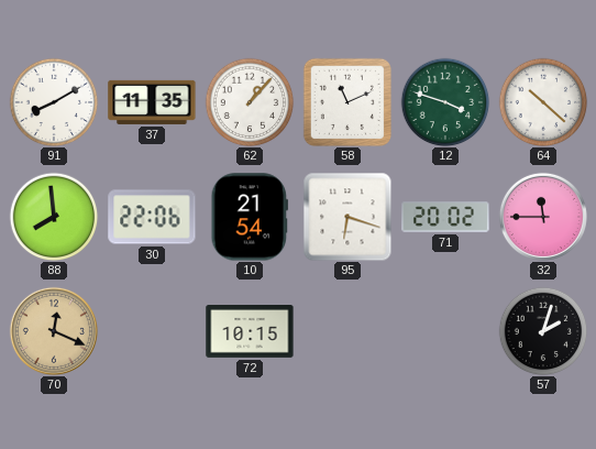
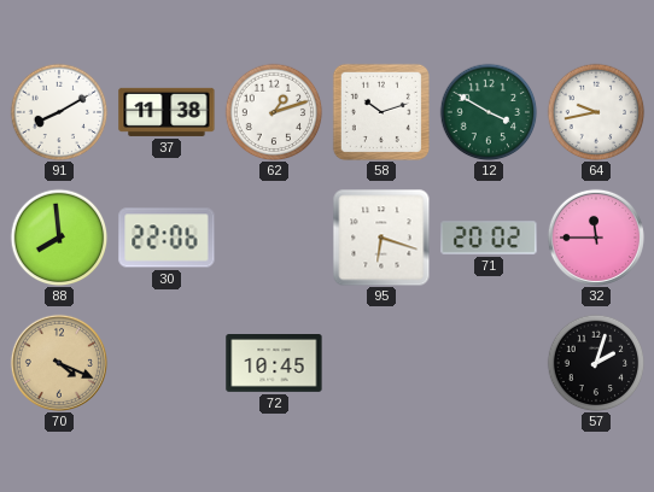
37: 11:35 -> 11:38 (167, 112)
62: 1:07 -> 1:12 (274, 112)
58: 11:11 -> 10:12 (381, 112)
12: 3:48 -> 3:50 (489, 112)
64: 10:22 -> 9:43 (596, 112)
10: 21:54 -> none (250, 217)
70: 12:19 -> 4:19 (59, 363)
72: 10:15 -> 10:45 (274, 364)
